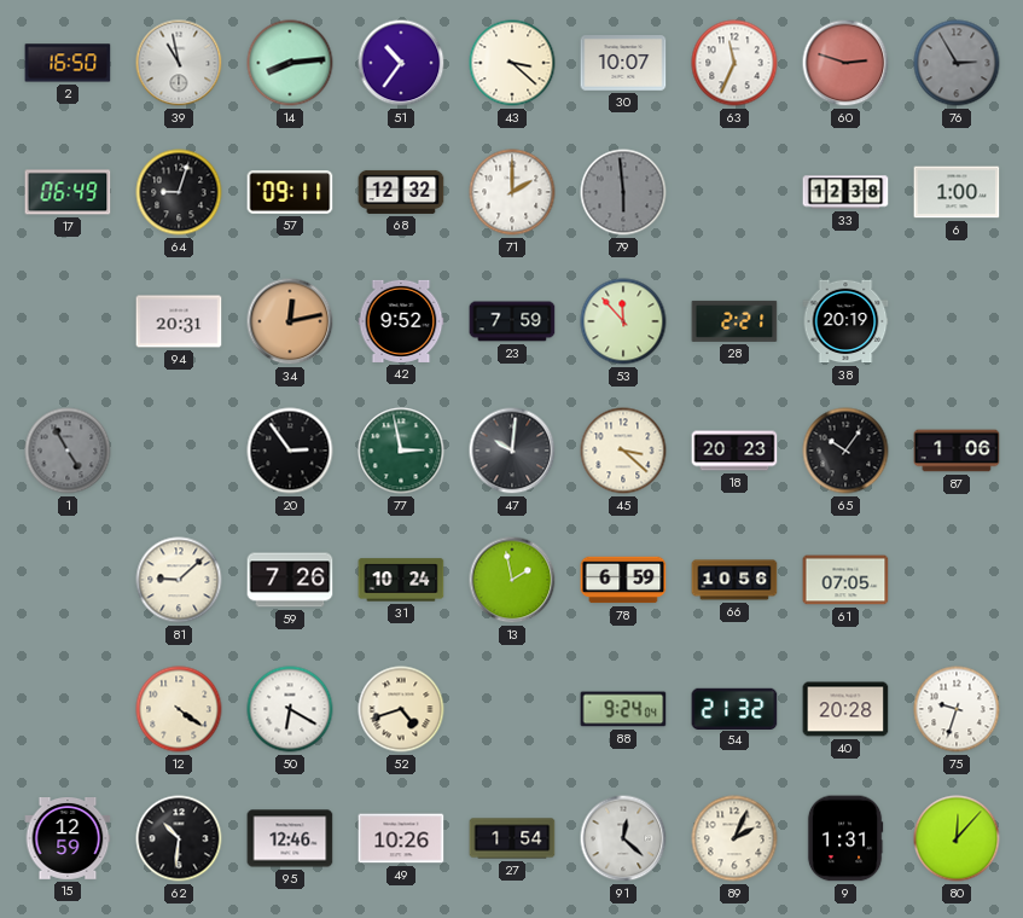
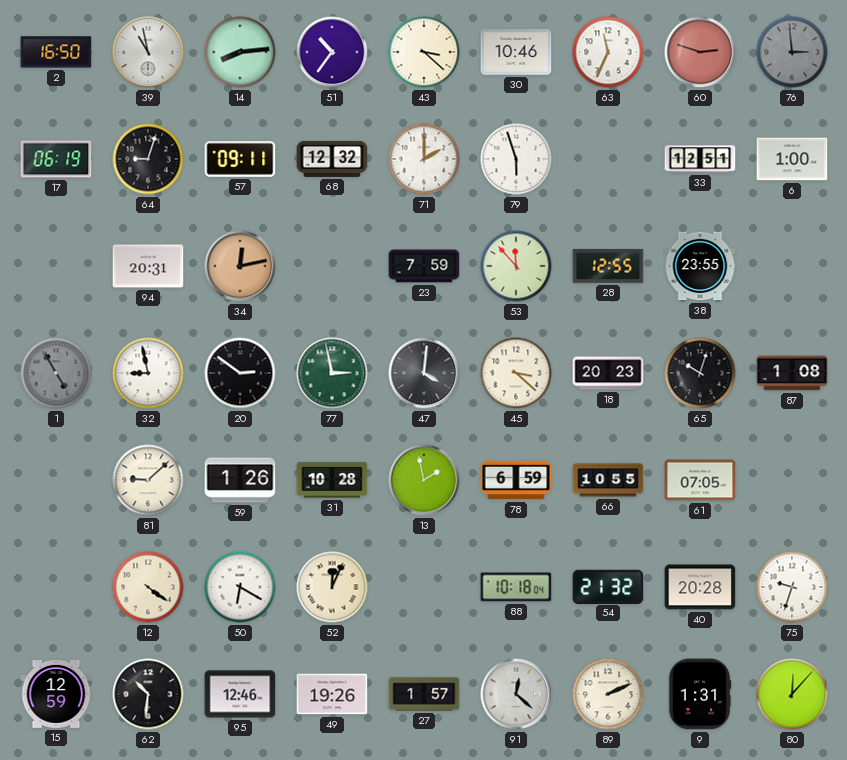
30: 10:07 -> 10:46 (516, 52)
76: 2:55 -> 2:59 (792, 52)
17: 06:49 -> 06:19 (56, 159)
79: 5:59 -> 5:57 (516, 159)
79 dial: grey -> white (516, 159)
33: 12:38 -> 12:51 (700, 159)
42: 9:52 -> none (401, 321)
28: 2:21 -> 12:55 (608, 266)
38: 20:19 -> 23:55 (700, 266)
32: none -> 8:58 (148, 373)
20: 2:54 -> 2:51 (240, 373)
47: 10:01 -> 4:01 (424, 373)
65: 10:06 -> 10:03 (700, 373)
87: 1:06 -> 1:08 (792, 373)
59: 7:26 -> 1:26 (240, 480)
31: 10:24 -> 10:28 (332, 480)
66: 10:56 -> 10:55 (608, 480)
52: 4:42 -> 12:04 (332, 587)
88: 9:24 -> 10:18 (516, 587)
49: 10:26 -> 19:26 (332, 694)
27: 1:54 -> 1:57 (424, 694)
89: 2:04 -> 2:11 (608, 694)
